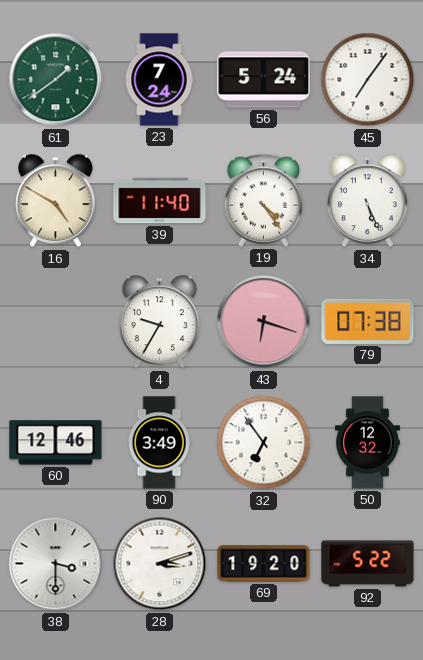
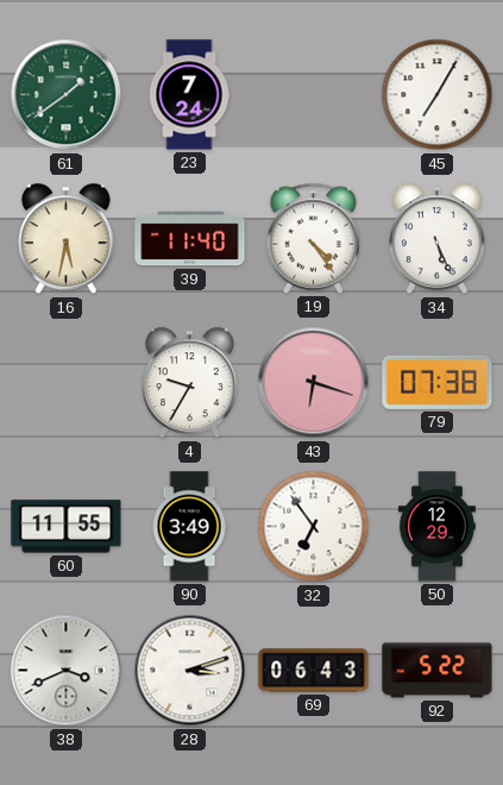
56: 5:24 -> none (264, 80)
45: 7:06 -> 7:05 (438, 95)
16: 4:50 -> 5:32 (65, 239)
60: 12:46 -> 11:55 (67, 527)
50: 12:32 -> 12:29 (436, 527)
38: 3:30 -> 3:41 (67, 671)
69: 19:20 -> 06:43 (314, 671)
